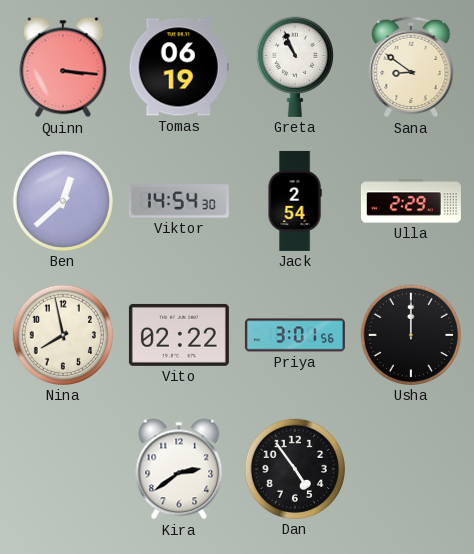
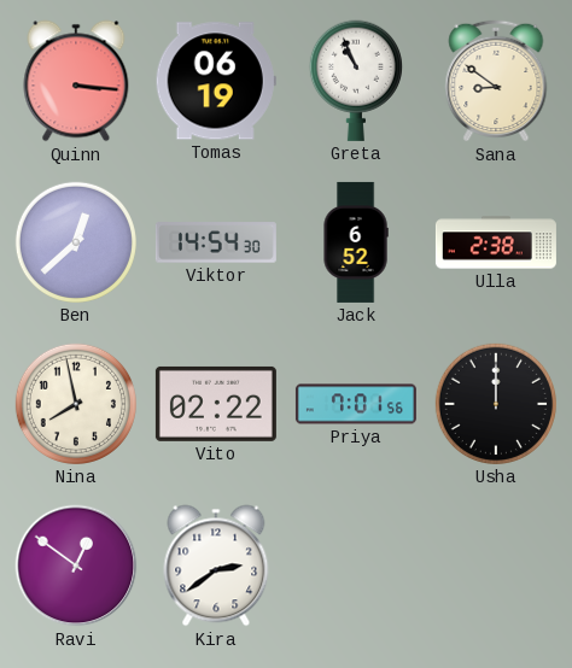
Jack: 2:54 -> 6:52 (356, 242)
Ulla: 2:29 -> 2:38 (496, 242)
Priya: 3:01 -> 7:01 (356, 404)
Ravi: none -> 12:51 (76, 566)
Dan: 4:54 -> none (295, 469)
